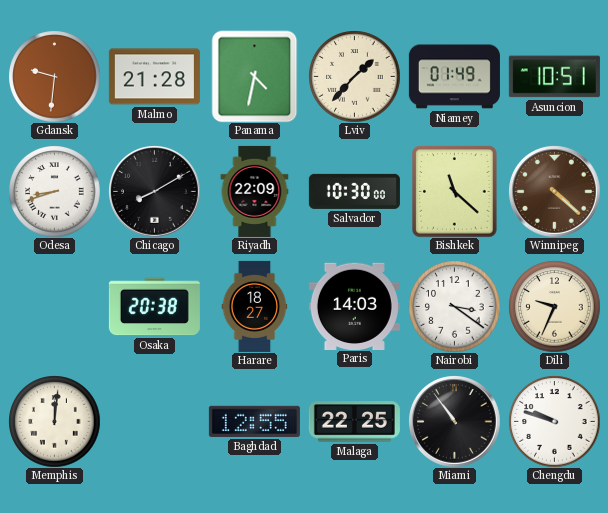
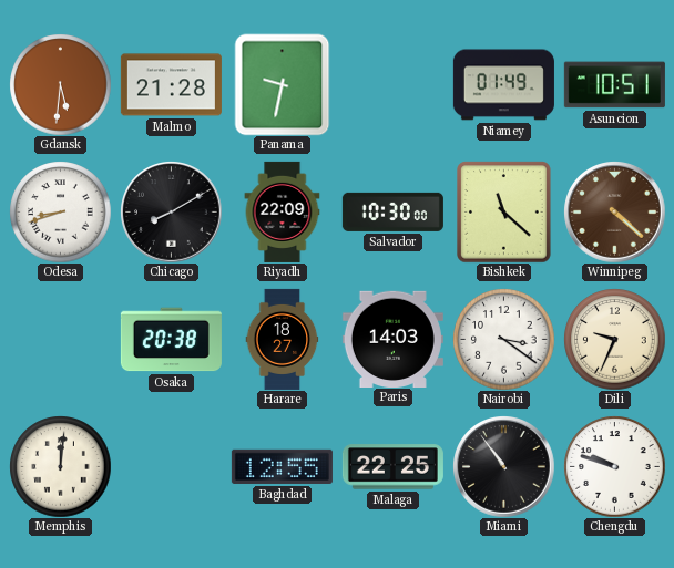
Gdansk: 9:31 -> 5:31 (60, 84)
Panama: 4:32 -> 9:32 (283, 84)
Lviv: 1:37 -> none (354, 76)
